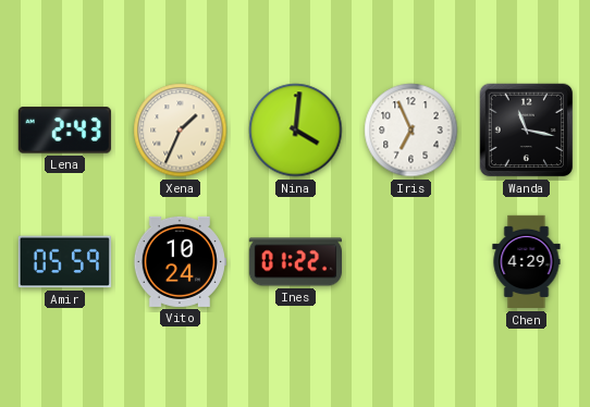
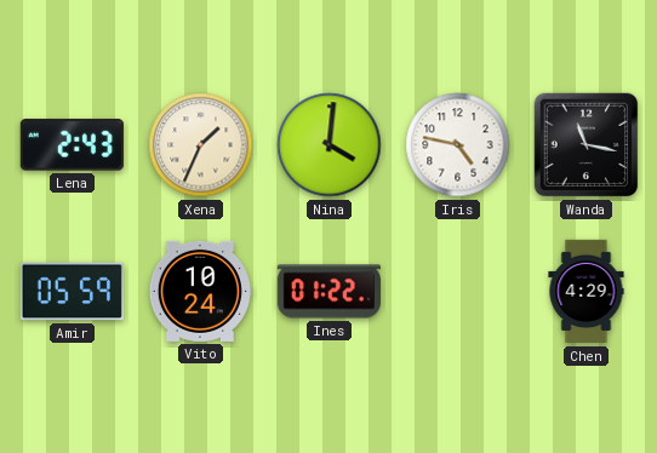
Iris: 6:56 -> 4:47 (458, 145)
